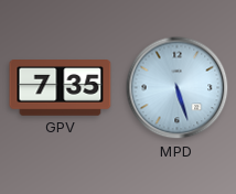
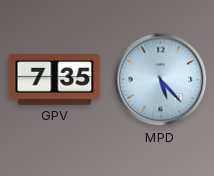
MPD: 5:27 -> 5:23 (161, 80)
